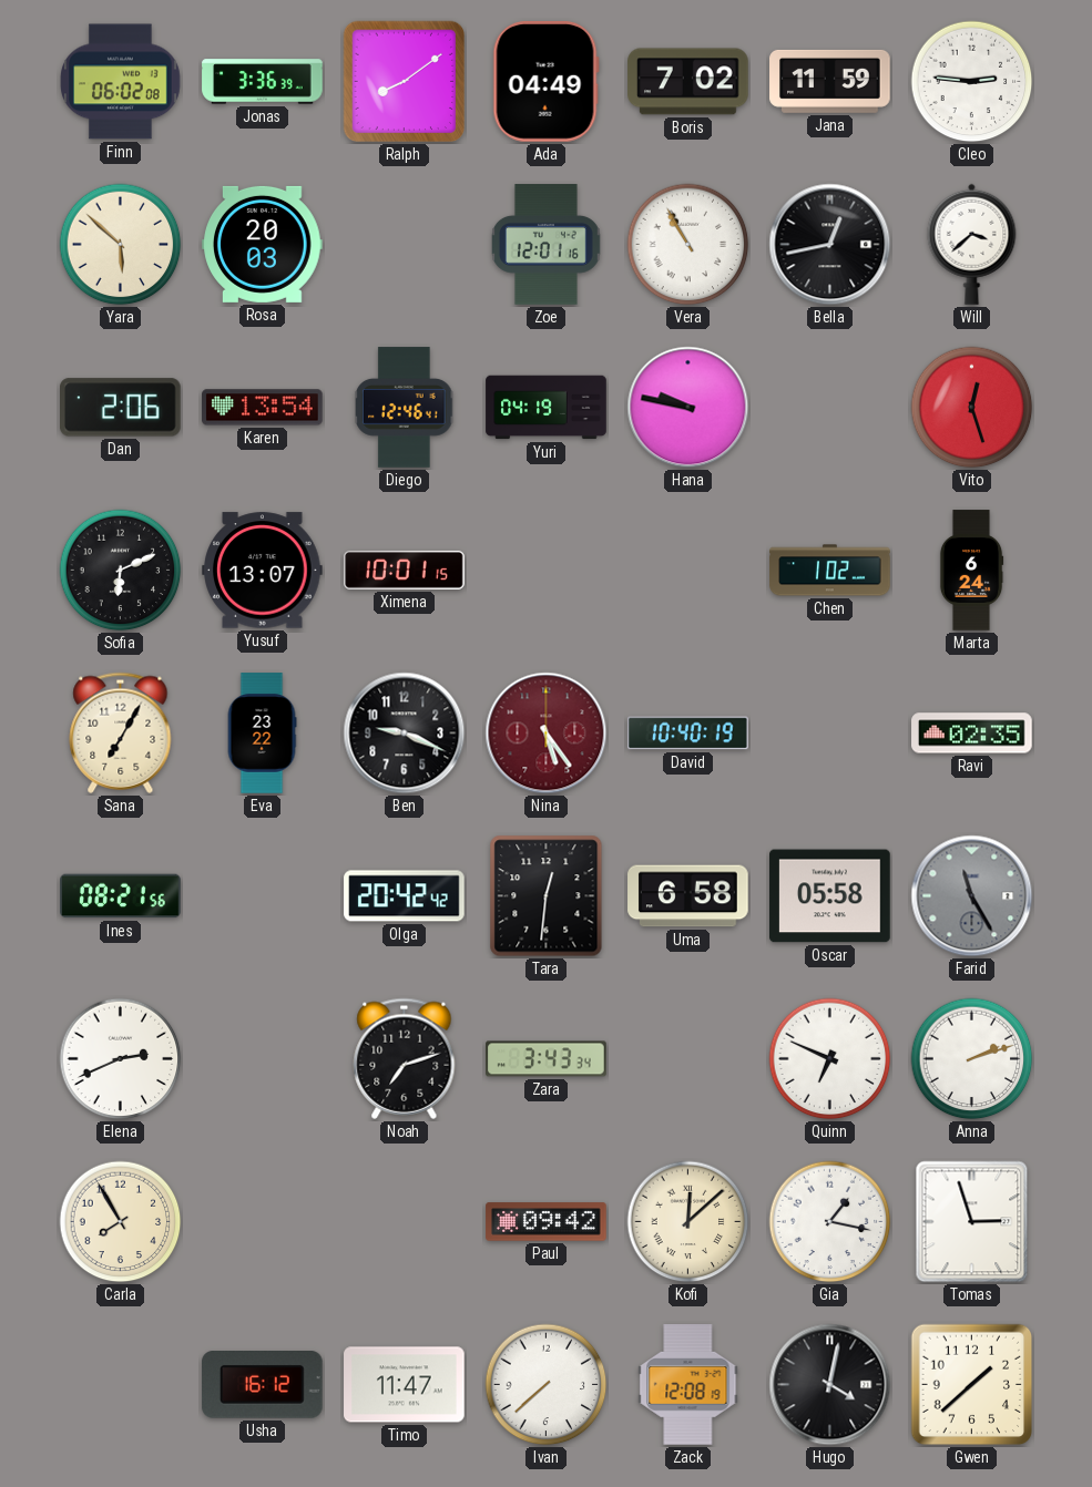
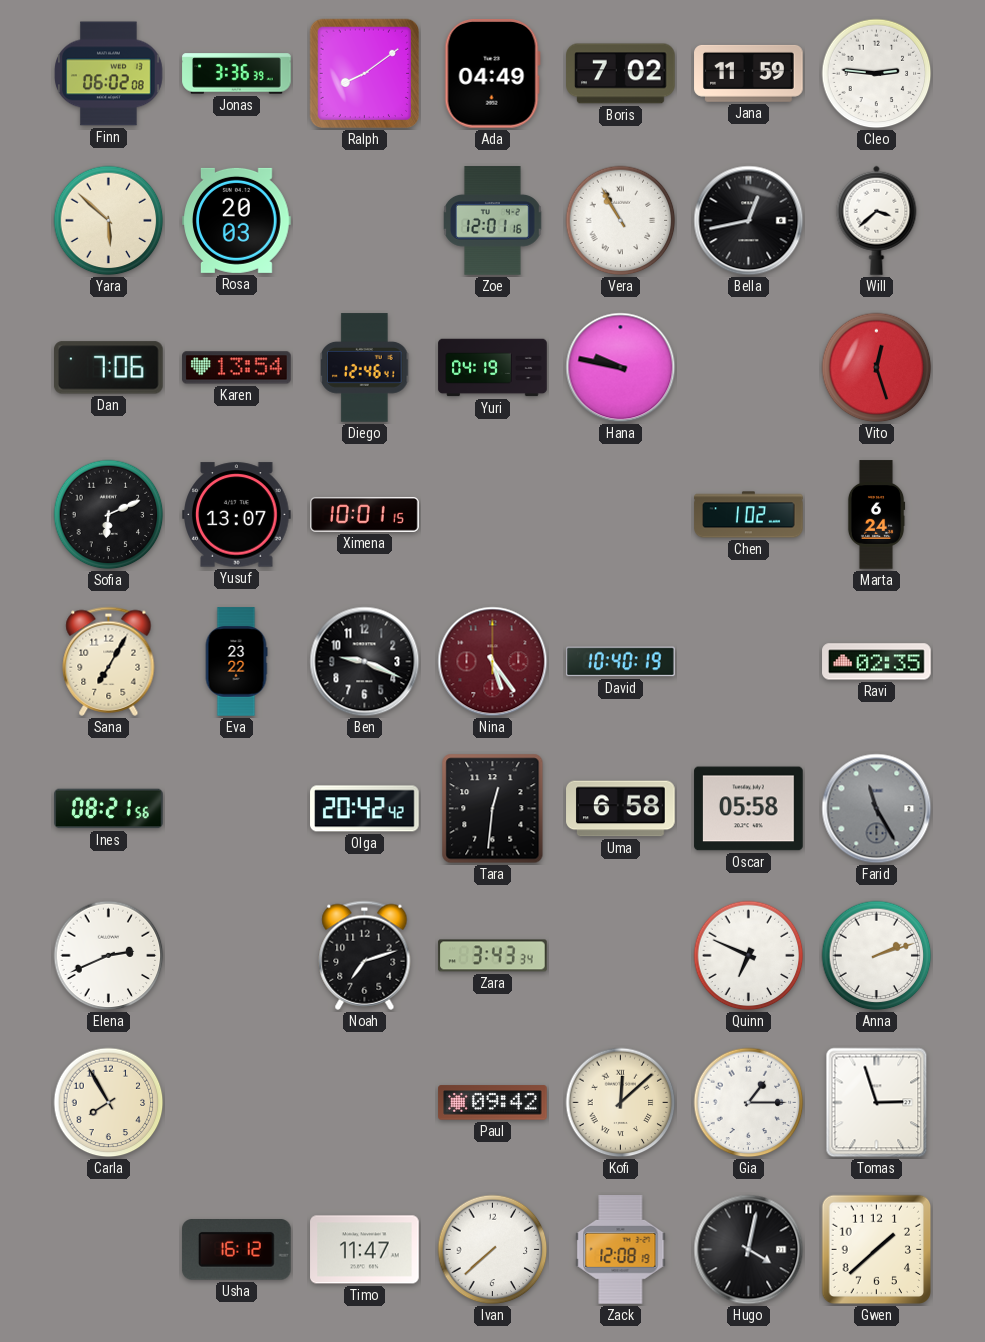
Dan: 2:06 -> 7:06 (109, 368)
Gia: 1:17 -> 1:15 (749, 1103)
